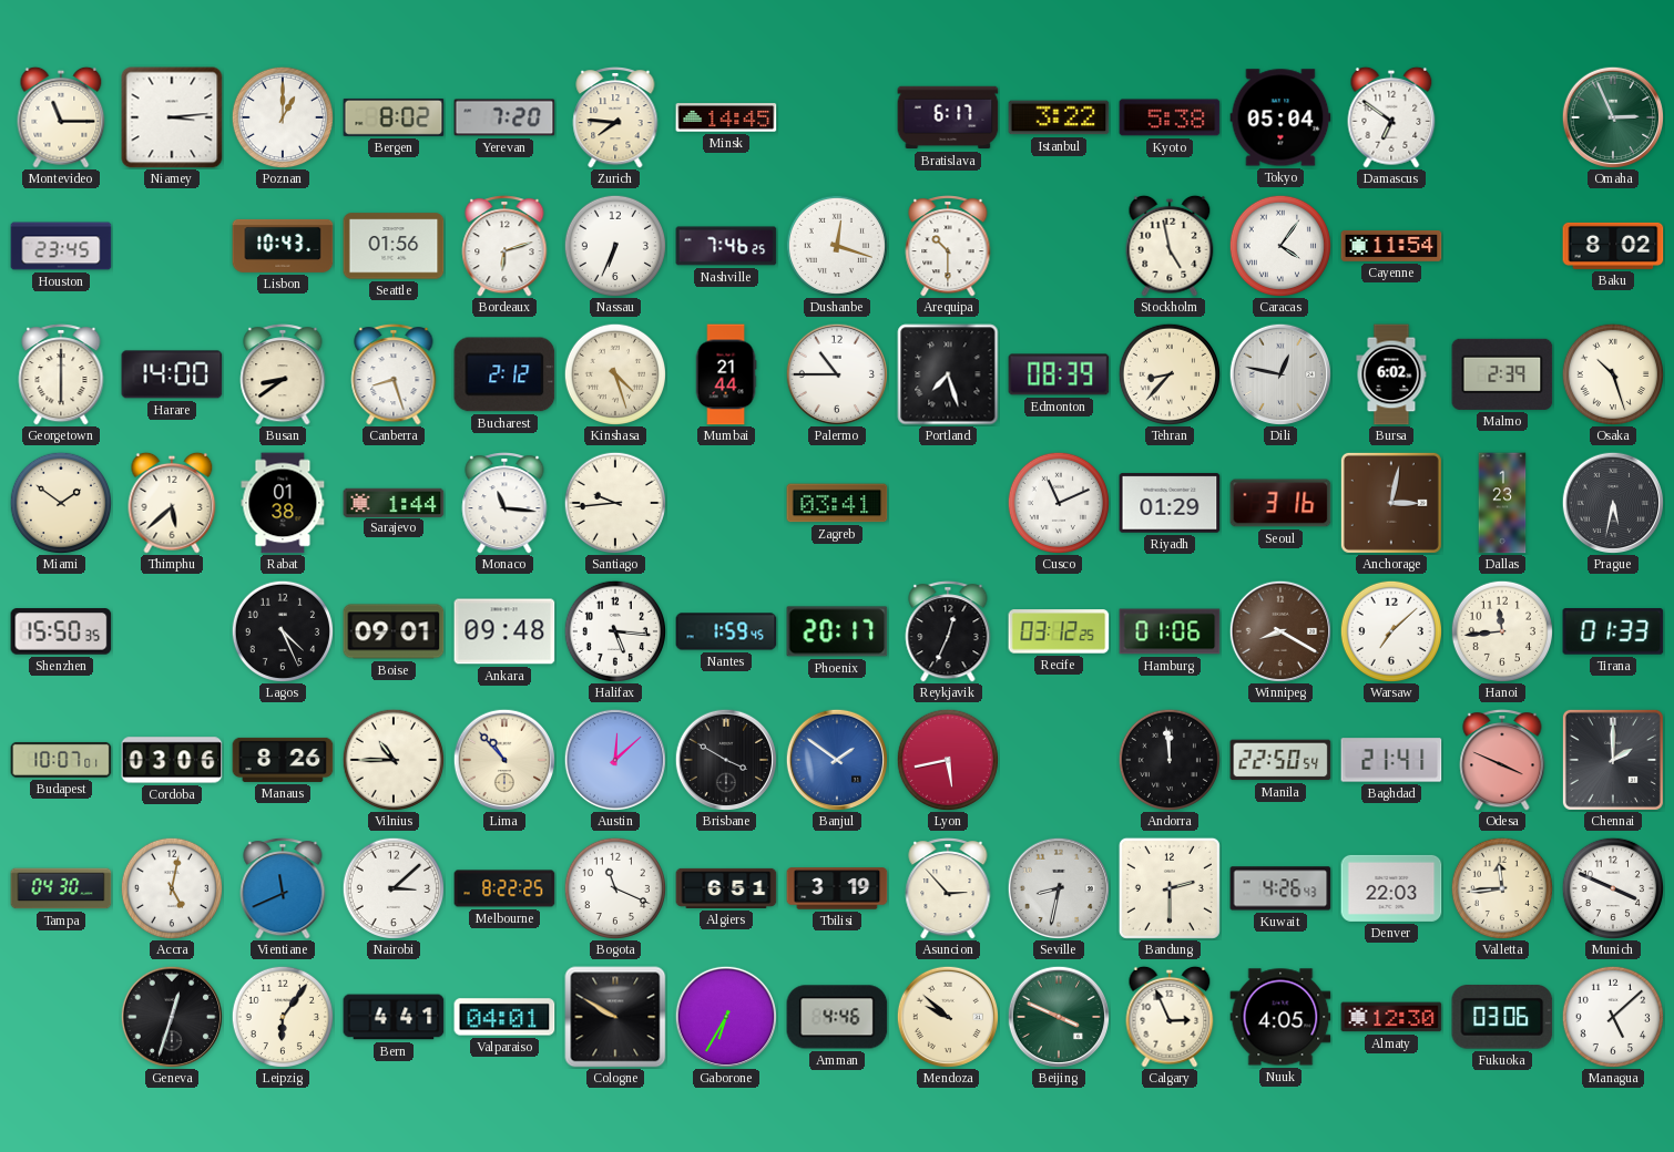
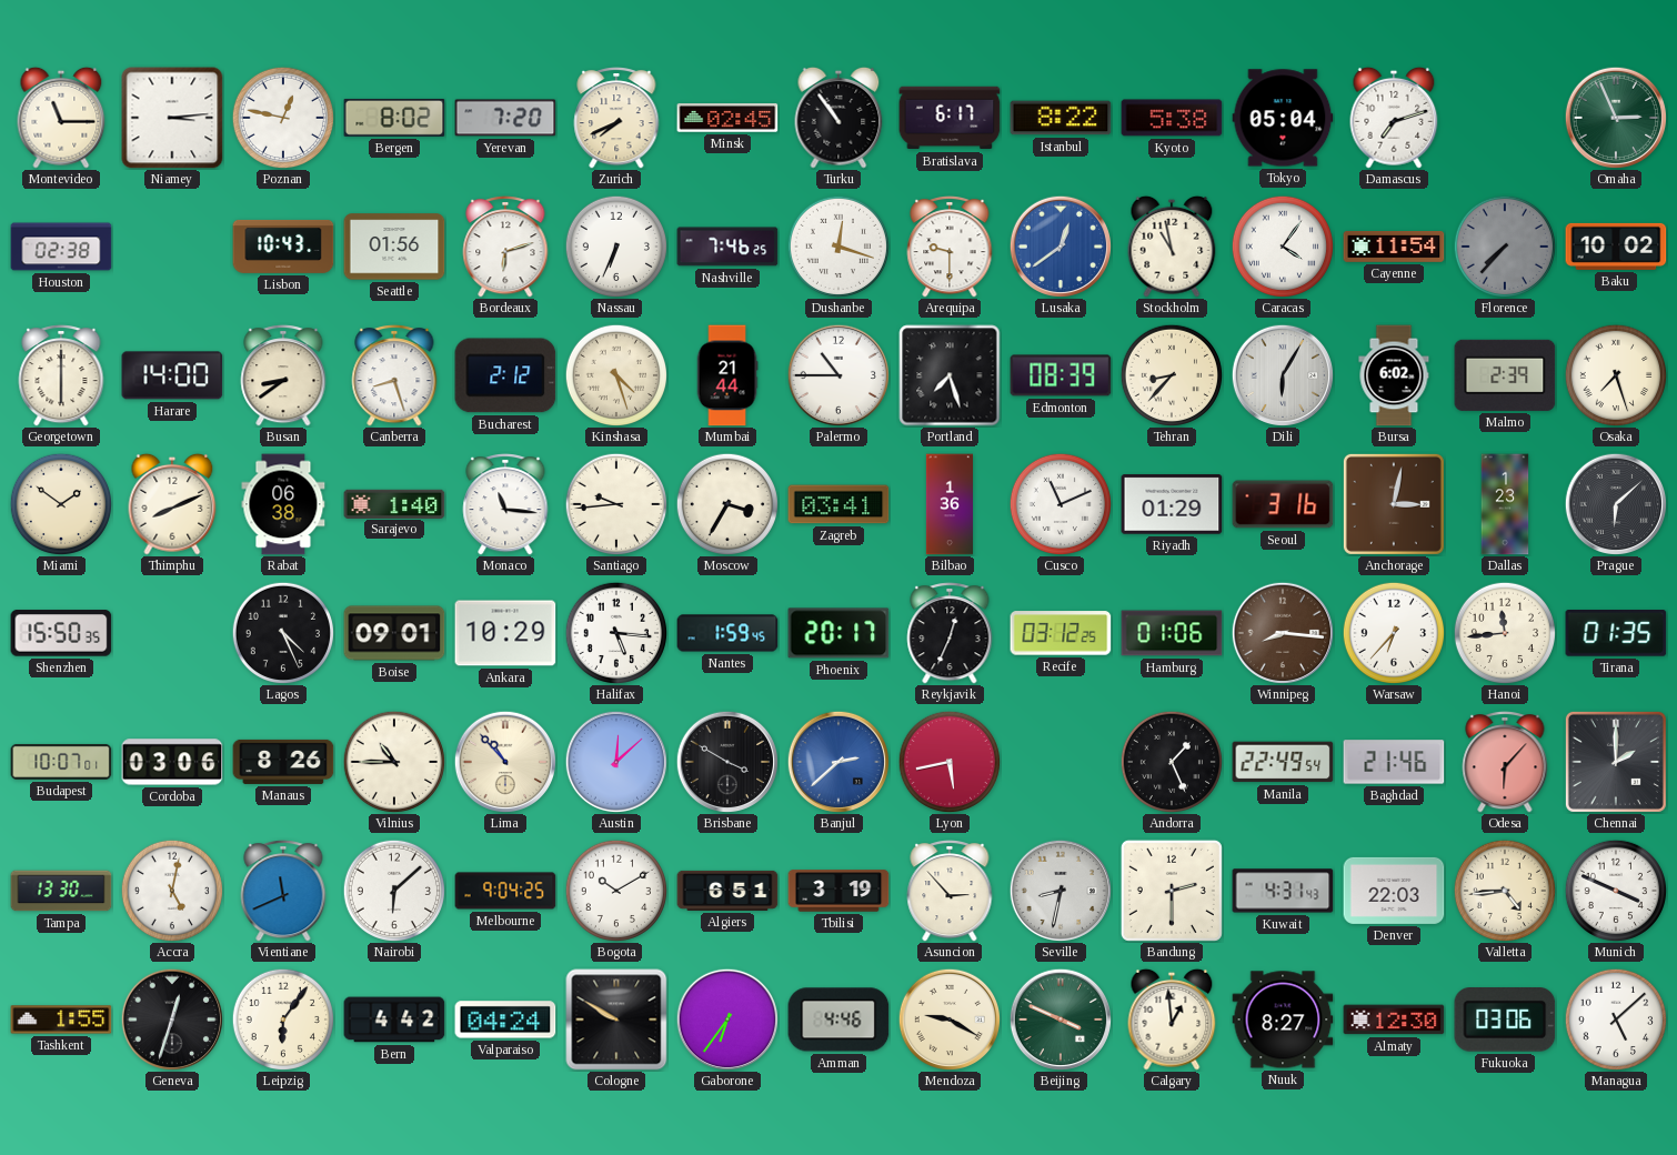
Poznan: 1:00 -> 12:47 (282, 117)
Zurich: 7:46 -> 7:41 (616, 119)
Minsk: 14:45 -> 02:45 (727, 118)
Turku: none -> 10:54 (838, 118)
Istanbul: 3:22 -> 8:22 (1061, 118)
Damascus: 6:51 -> 7:12 (1394, 118)
Houston: 23:45 -> 02:38 (61, 247)
Arequipa: 10:30 -> 9:30 (950, 248)
Lusaka: none -> 12:39 (1060, 245)
Stockholm: 4:58 -> 10:58 (1172, 247)
Florence: none -> 7:37 (1504, 245)
Baku: 8:02 -> 10:02 (1616, 247)
Dili: 12:47 -> 6:05 (1282, 374)
Osaka: 10:27 -> 7:27 (1615, 374)
Thimphu: 5:38 -> 8:11 (172, 504)
Rabat: 01:38 -> 06:38 (283, 504)
Sarajevo: 1:44 -> 1:40 (394, 503)
Moscow: none -> 3:35 (726, 503)
Bilbao: none -> 1:36 (948, 504)
Prague: 5:32 -> 6:08 (1615, 503)
Ankara: 09:48 -> 10:29 (505, 633)
Winnipeg: 8:20 -> 8:16 (1282, 632)
Warsaw: 7:08 -> 6:37 (1393, 632)
Tirana: 01:33 -> 01:35 (1616, 634)
Banjul: 1:51 -> 2:38 (837, 761)
Andorra: 11:59 -> 1:26 (1171, 761)
Manila: 22:50 -> 22:49 (1283, 762)
Baghdad: 21:41 -> 21:46 (1394, 762)
Odesa: 3:49 -> 6:07 (1505, 763)
Tampa: 04:30 -> 13:30 (61, 891)
Nairobi: 3:08 -> 6:08 (393, 890)
Melbourne: 8:22 -> 9:04 (505, 891)
Bogota: 11:19 -> 10:10 (615, 890)
Kuwait: 4:26 -> 4:31 (1283, 891)
Valletta: 11:44 -> 4:44 (1504, 890)
Tashkent: none -> 1:55 (61, 1020)
Bern: 4:41 -> 4:42 (394, 1020)
Valparaiso: 04:01 -> 04:24 (505, 1020)
Gaborone: 6:35 -> 6:36 (726, 1018)
Mendoza: 9:52 -> 9:20 (948, 1018)
Calgary: 2:56 -> 12:59 (1172, 1020)
Nuuk: 4:05 -> 8:27 (1283, 1020)
